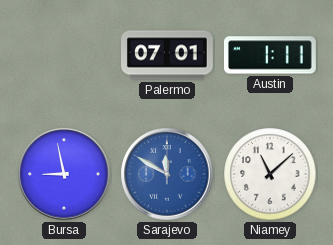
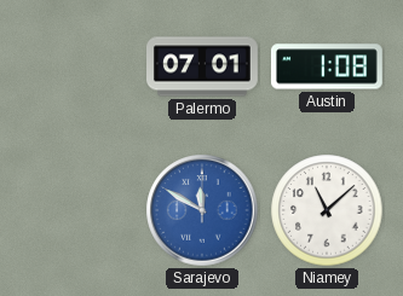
Austin: 1:11 -> 1:08 (327, 66)
Bursa: 8:58 -> none (64, 174)
